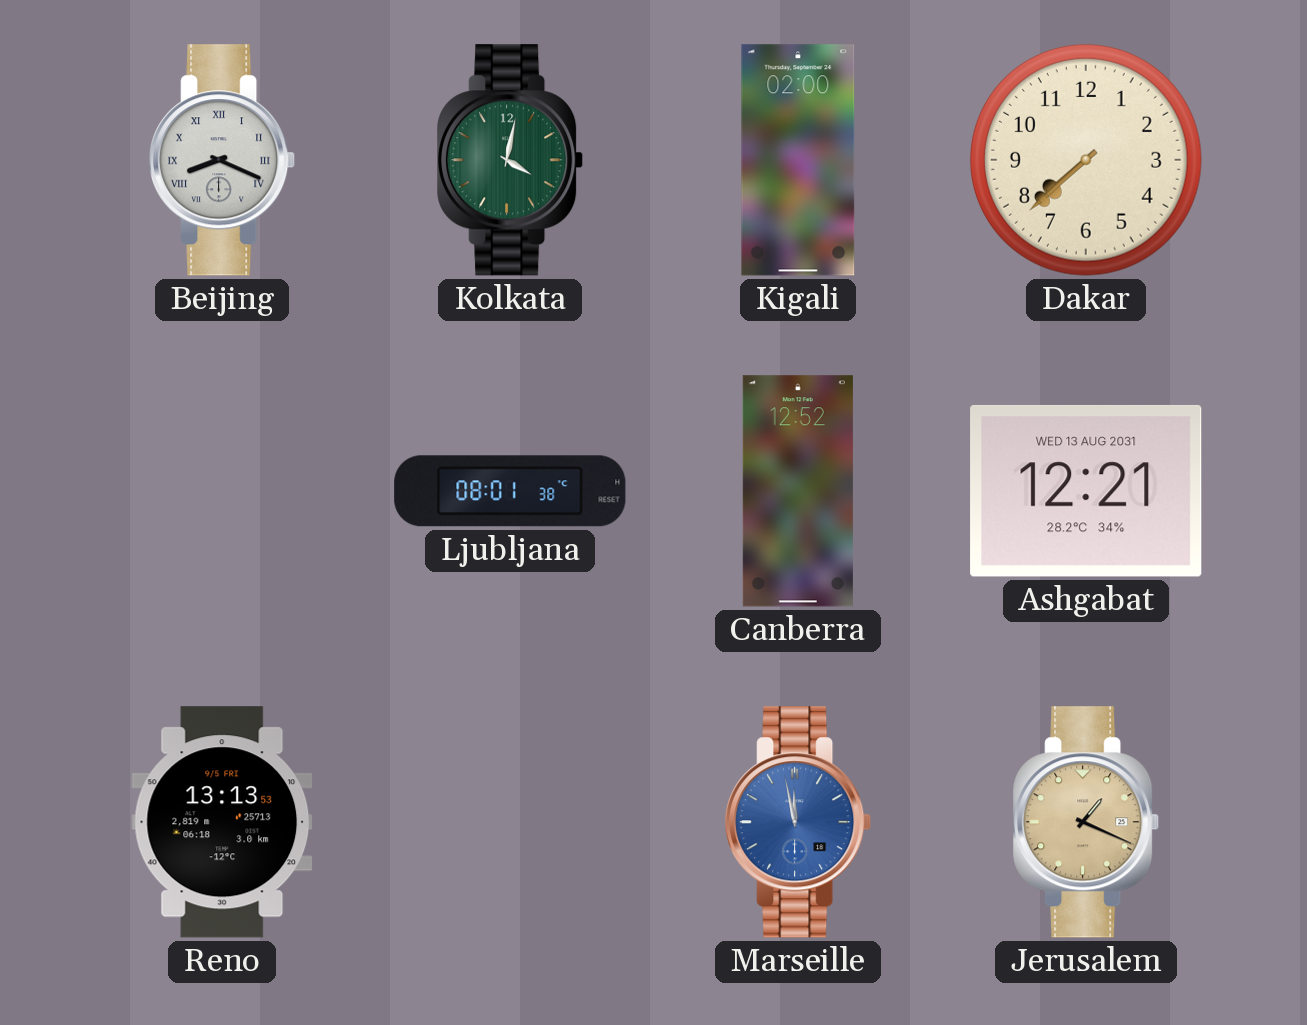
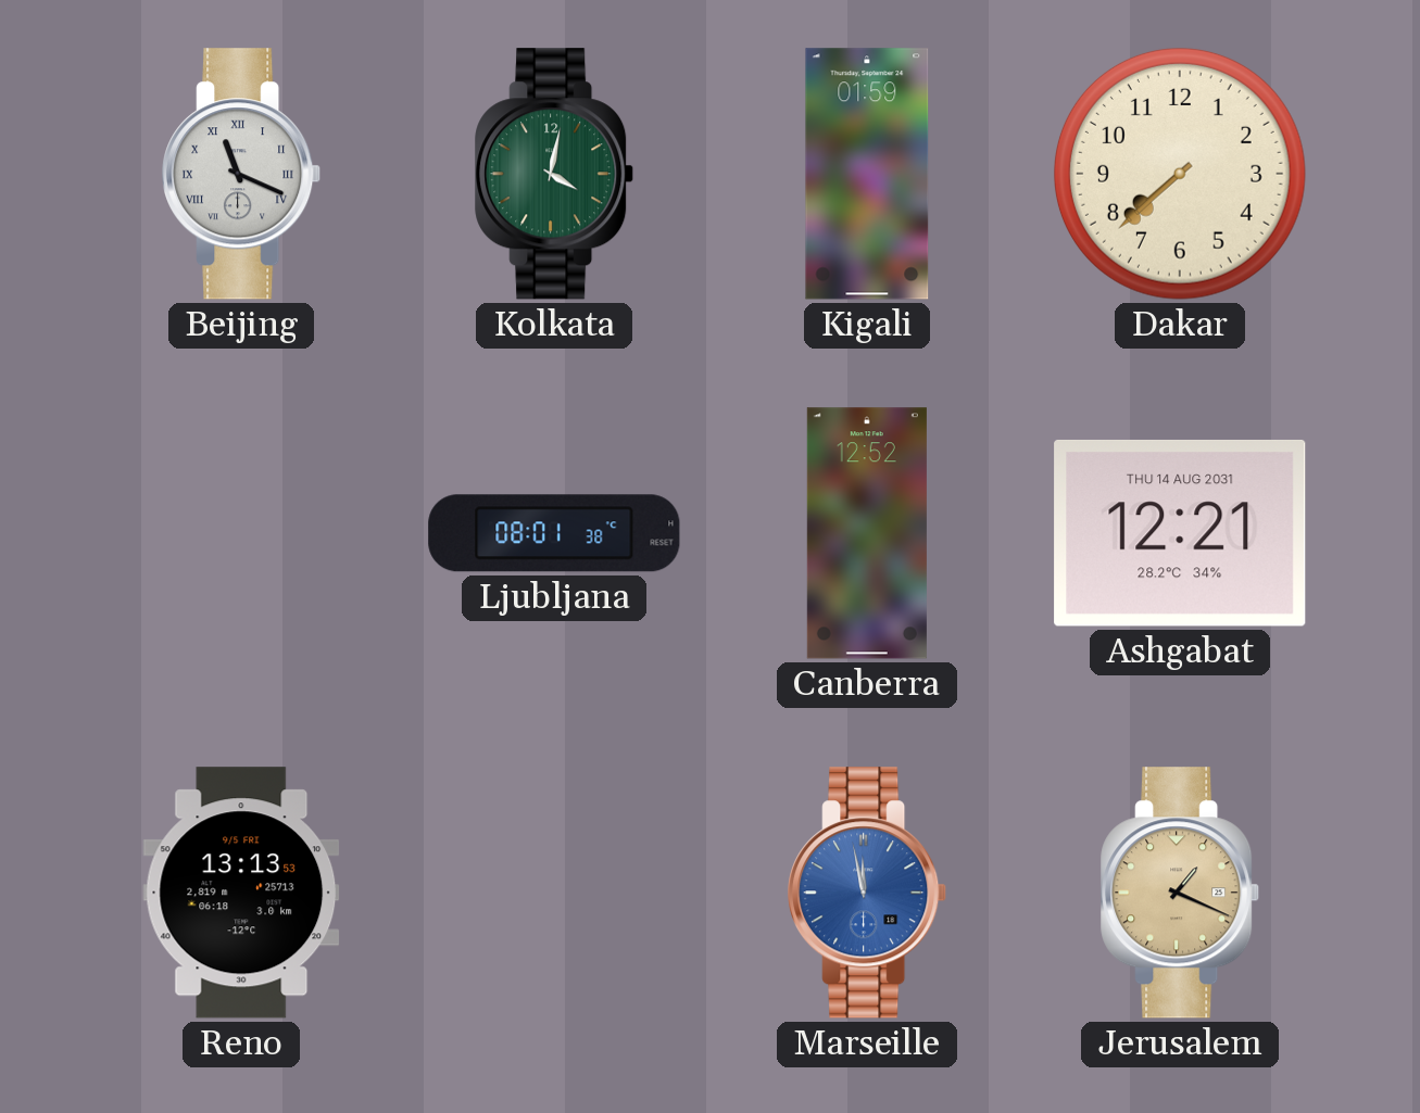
Beijing: 8:19 -> 11:19 (242, 174)
Kigali: 02:00 -> 01:59 (867, 174)
Ashgabat date: WED 13 AUG 2031 -> THU 14 AUG 2031 (1180, 533)
